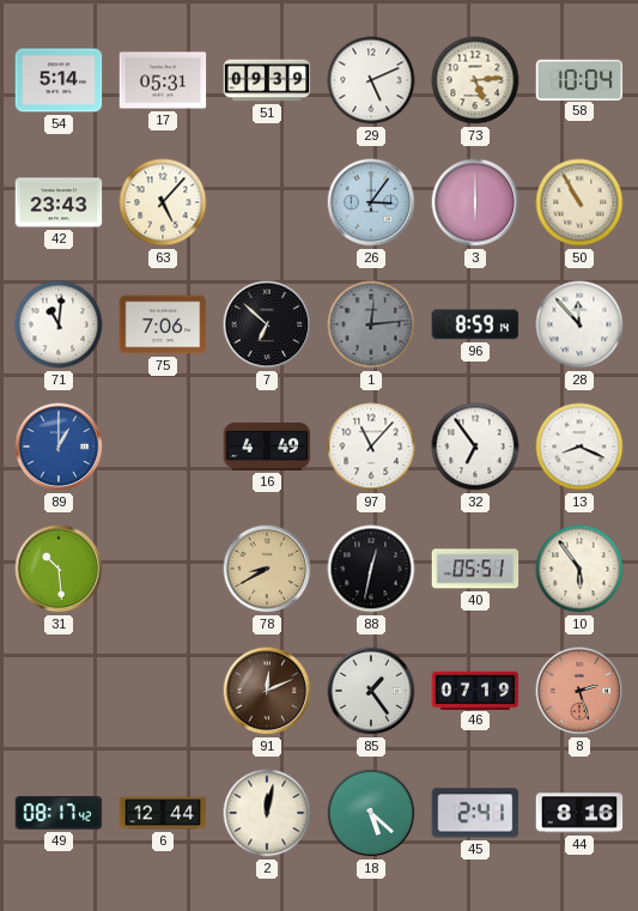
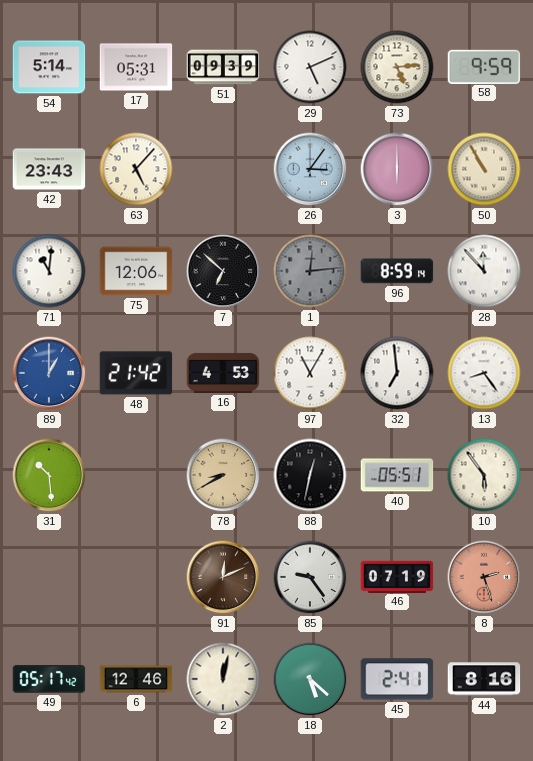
58: 10:04 -> 9:59 (484, 66)
75: 7:06 -> 12:06 (136, 271)
48: none -> 21:42 (136, 373)
16: 4:49 -> 4:53 (223, 373)
97: 11:07 -> 11:05 (310, 373)
32: 6:54 -> 6:59 (397, 373)
13: 8:19 -> 8:24 (484, 373)
85: 1:24 -> 9:24 (310, 577)
49: 08:17 -> 05:17 (49, 679)
6: 12:44 -> 12:46 (136, 679)
